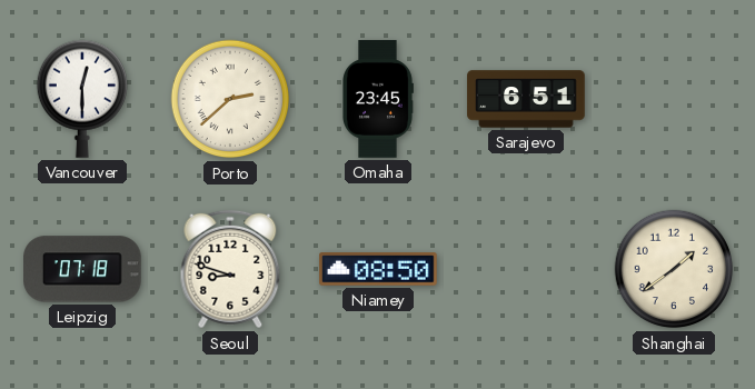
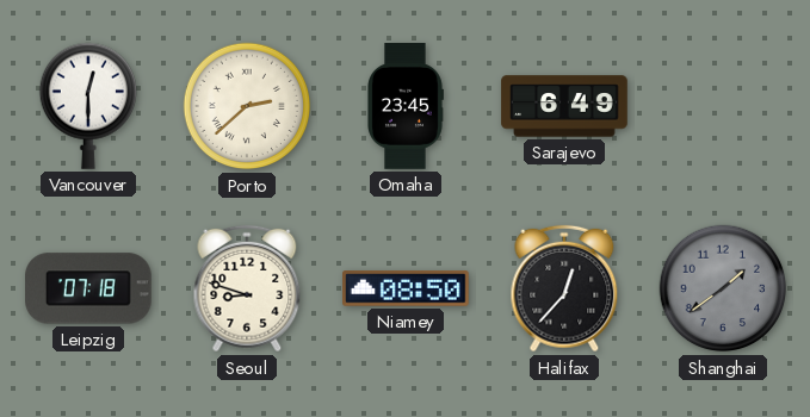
Sarajevo: 6:51 -> 6:49 (564, 106)
Halifax: none -> 12:37 (564, 288)
Shanghai dial: cream -> grey (723, 288)
